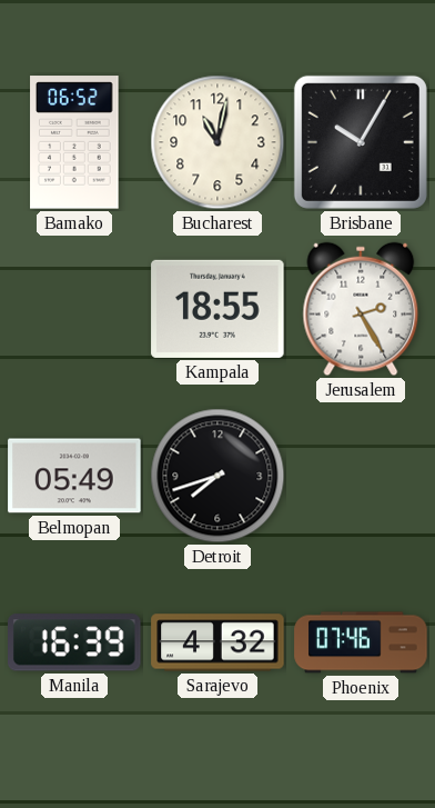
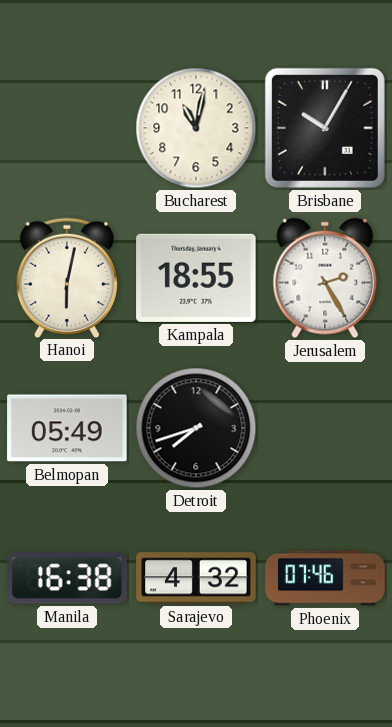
Bamako: 06:52 -> none (74, 142)
Hanoi: none -> 6:02 (67, 277)
Manila: 16:39 -> 16:38 (68, 578)
